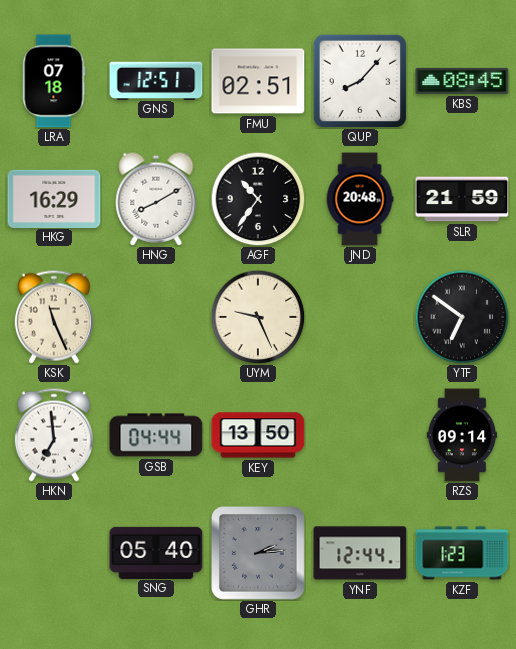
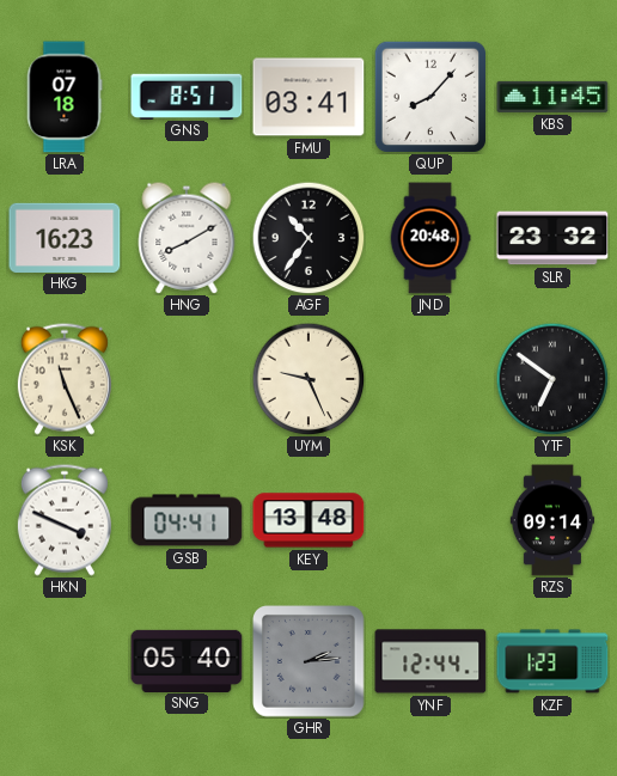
GNS: 12:51 -> 8:51 (187, 96)
FMU: 02:51 -> 03:41 (308, 97)
KBS: 08:45 -> 11:45 (552, 97)
HKG: 16:29 -> 16:23 (65, 237)
SLR: 21:59 -> 23:32 (552, 238)
HKN: 6:59 -> 3:49 (65, 520)
GSB: 04:44 -> 04:41 (187, 520)
KEY: 13:50 -> 13:48 (308, 520)
